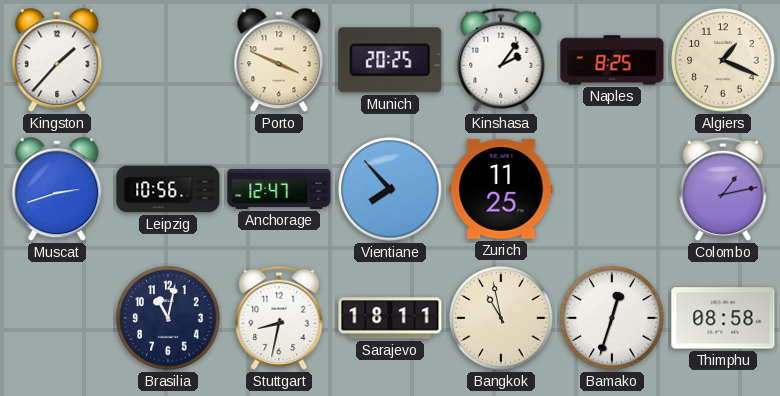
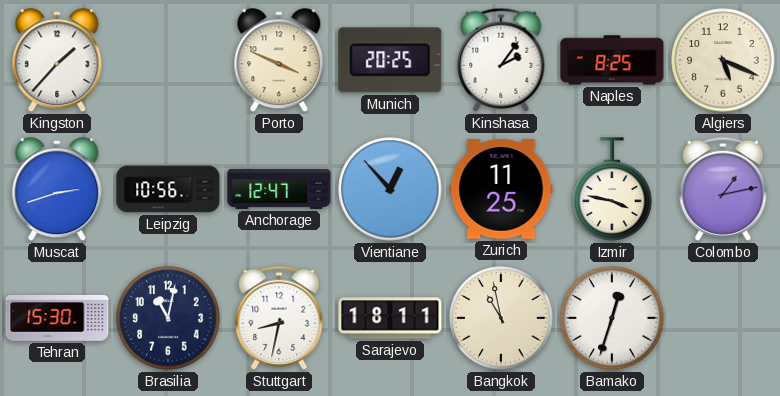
Algiers: 1:19 -> 5:19 (723, 60)
Vientiane: 7:53 -> 12:53 (390, 189)
Izmir: none -> 3:47 (612, 189)
Tehran: none -> 15:30 (57, 318)
Thimphu: 08:58 -> none (723, 318)
